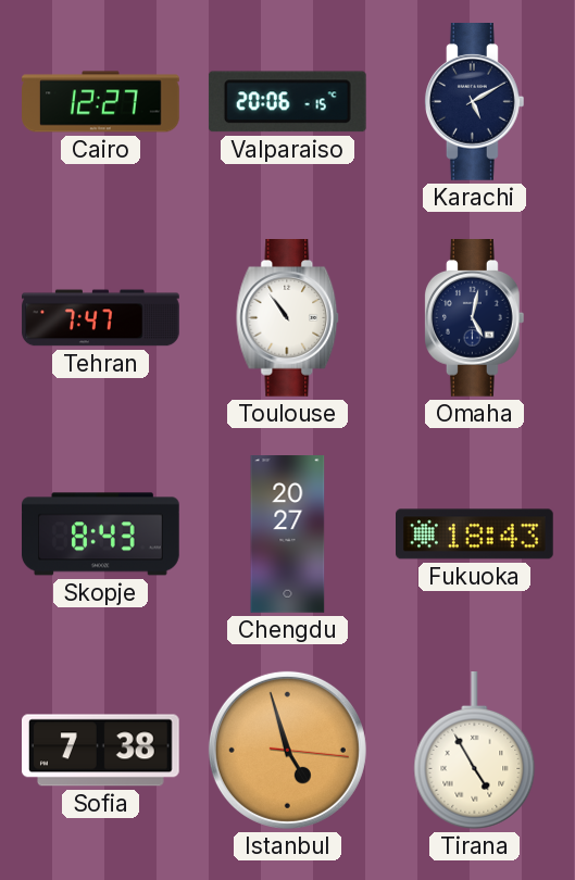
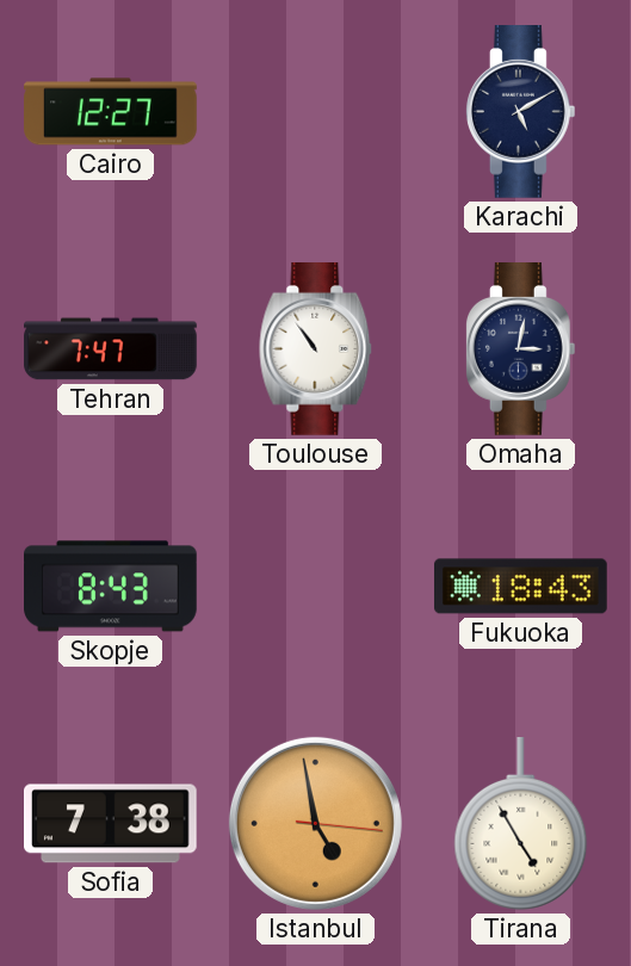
Valparaiso: 20:06 -> none (287, 102)
Omaha: 5:02 -> 3:02 (520, 349)
Chengdu: 20:27 -> none (288, 535)
Istanbul: 4:57 -> 4:58 (315, 823)
